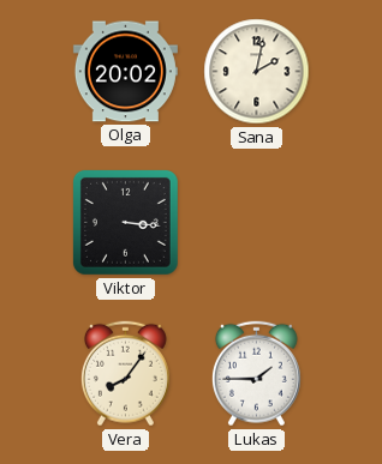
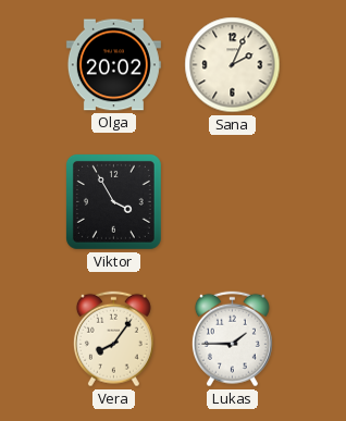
Sana: 2:02 -> 2:04 (233, 65)
Viktor: 3:16 -> 3:55 (113, 201)
